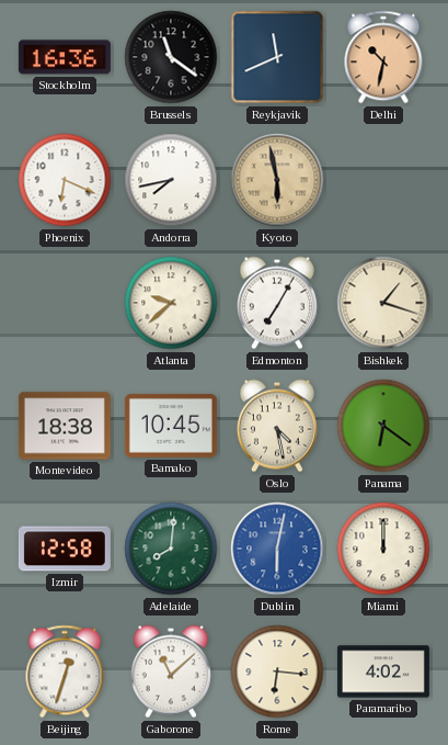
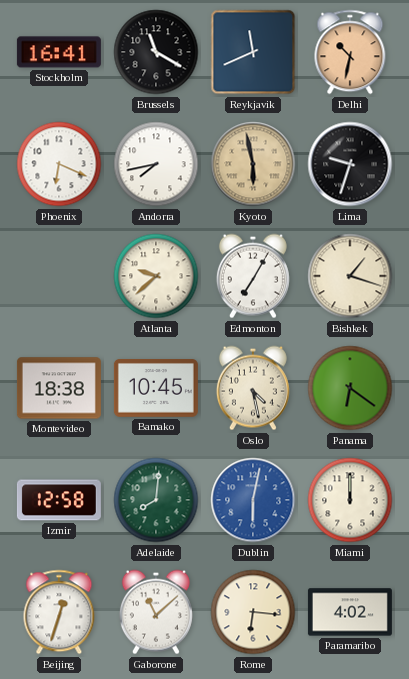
Stockholm: 16:36 -> 16:41 (59, 52)
Brussels: 11:21 -> 11:20 (156, 52)
Lima: none -> 9:33 (350, 164)
